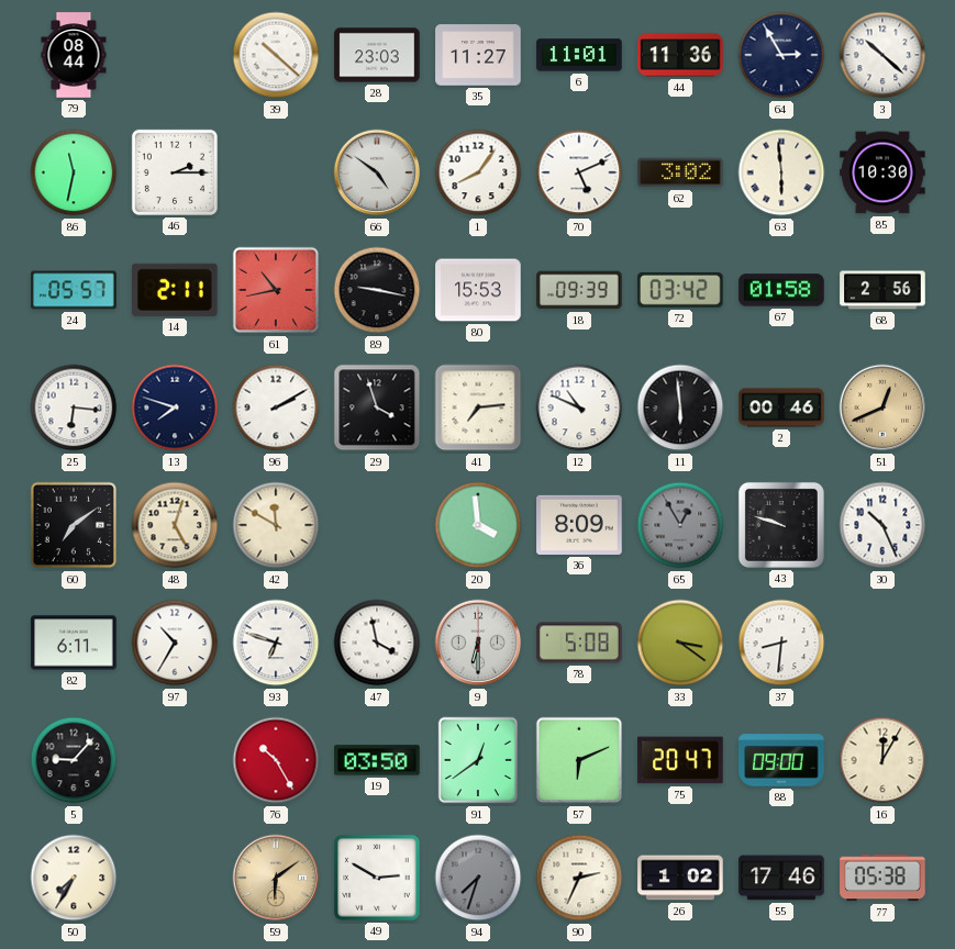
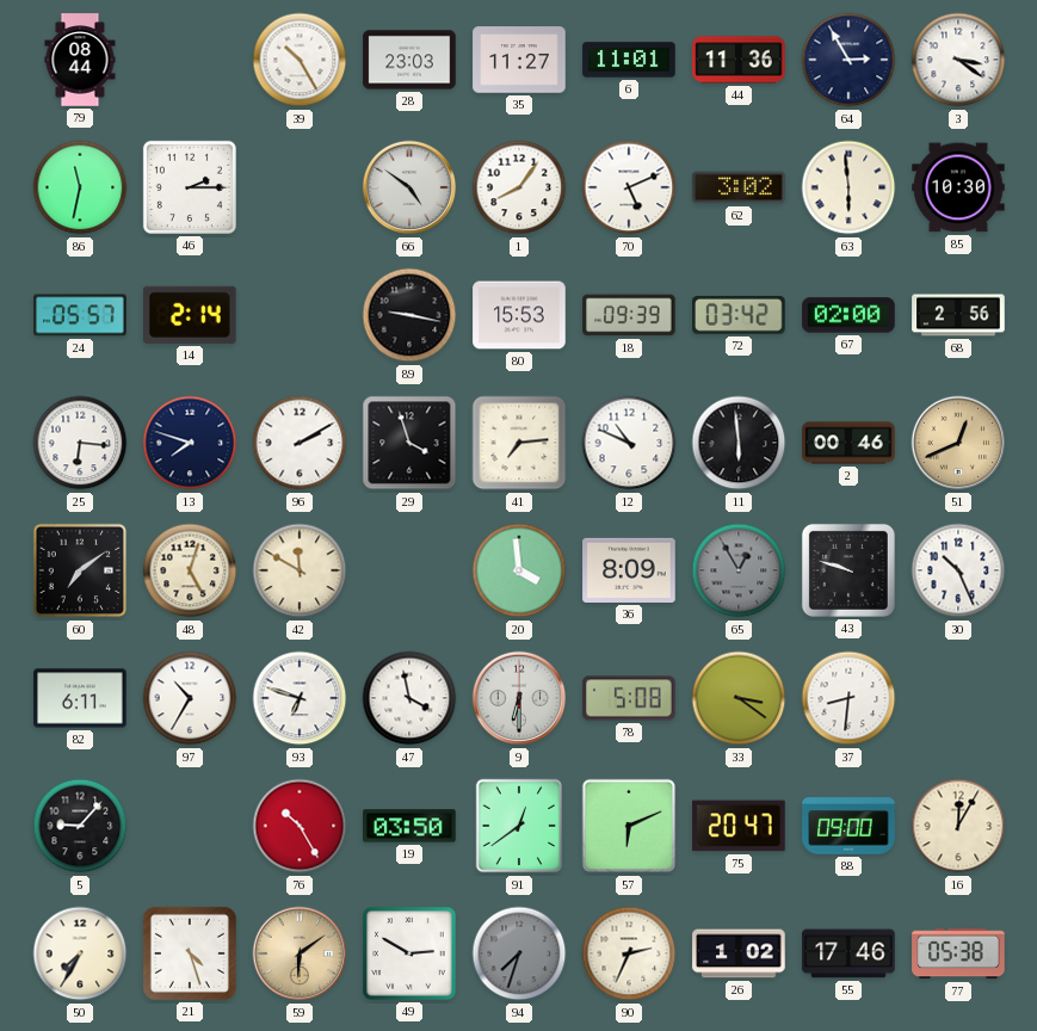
39: 10:22 -> 10:25 (300, 60)
3: 10:22 -> 3:21 (958, 60)
14: 2:11 -> 2:14 (191, 315)
61: 10:43 -> none (276, 290)
67: 01:58 -> 02:00 (848, 315)
21: none -> 4:27 (190, 953)
